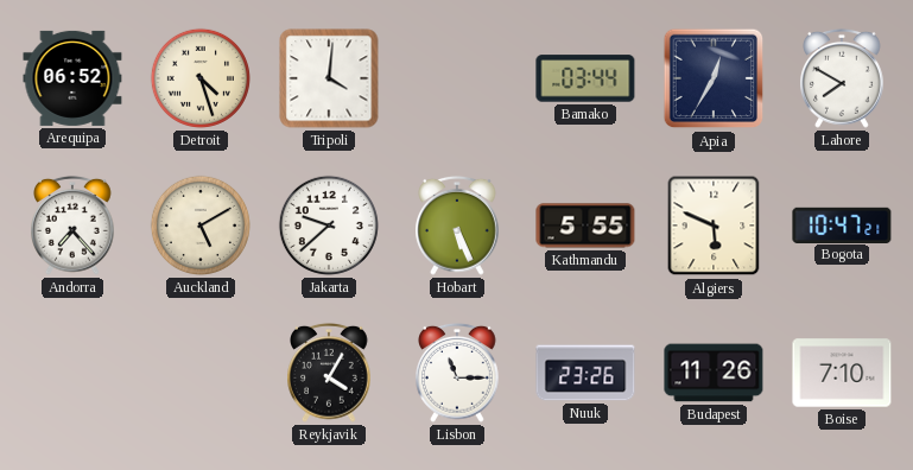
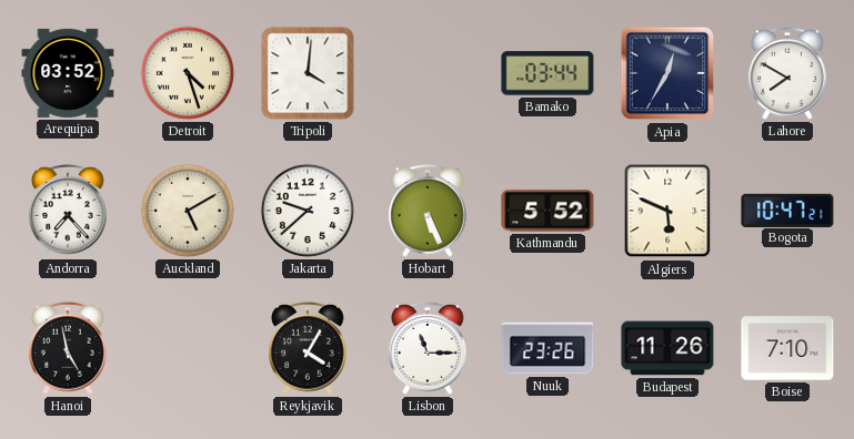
Arequipa: 06:52 -> 03:52 (68, 73)
Kathmandu: 5:55 -> 5:52 (547, 211)
Hanoi: none -> 4:58 (69, 348)
